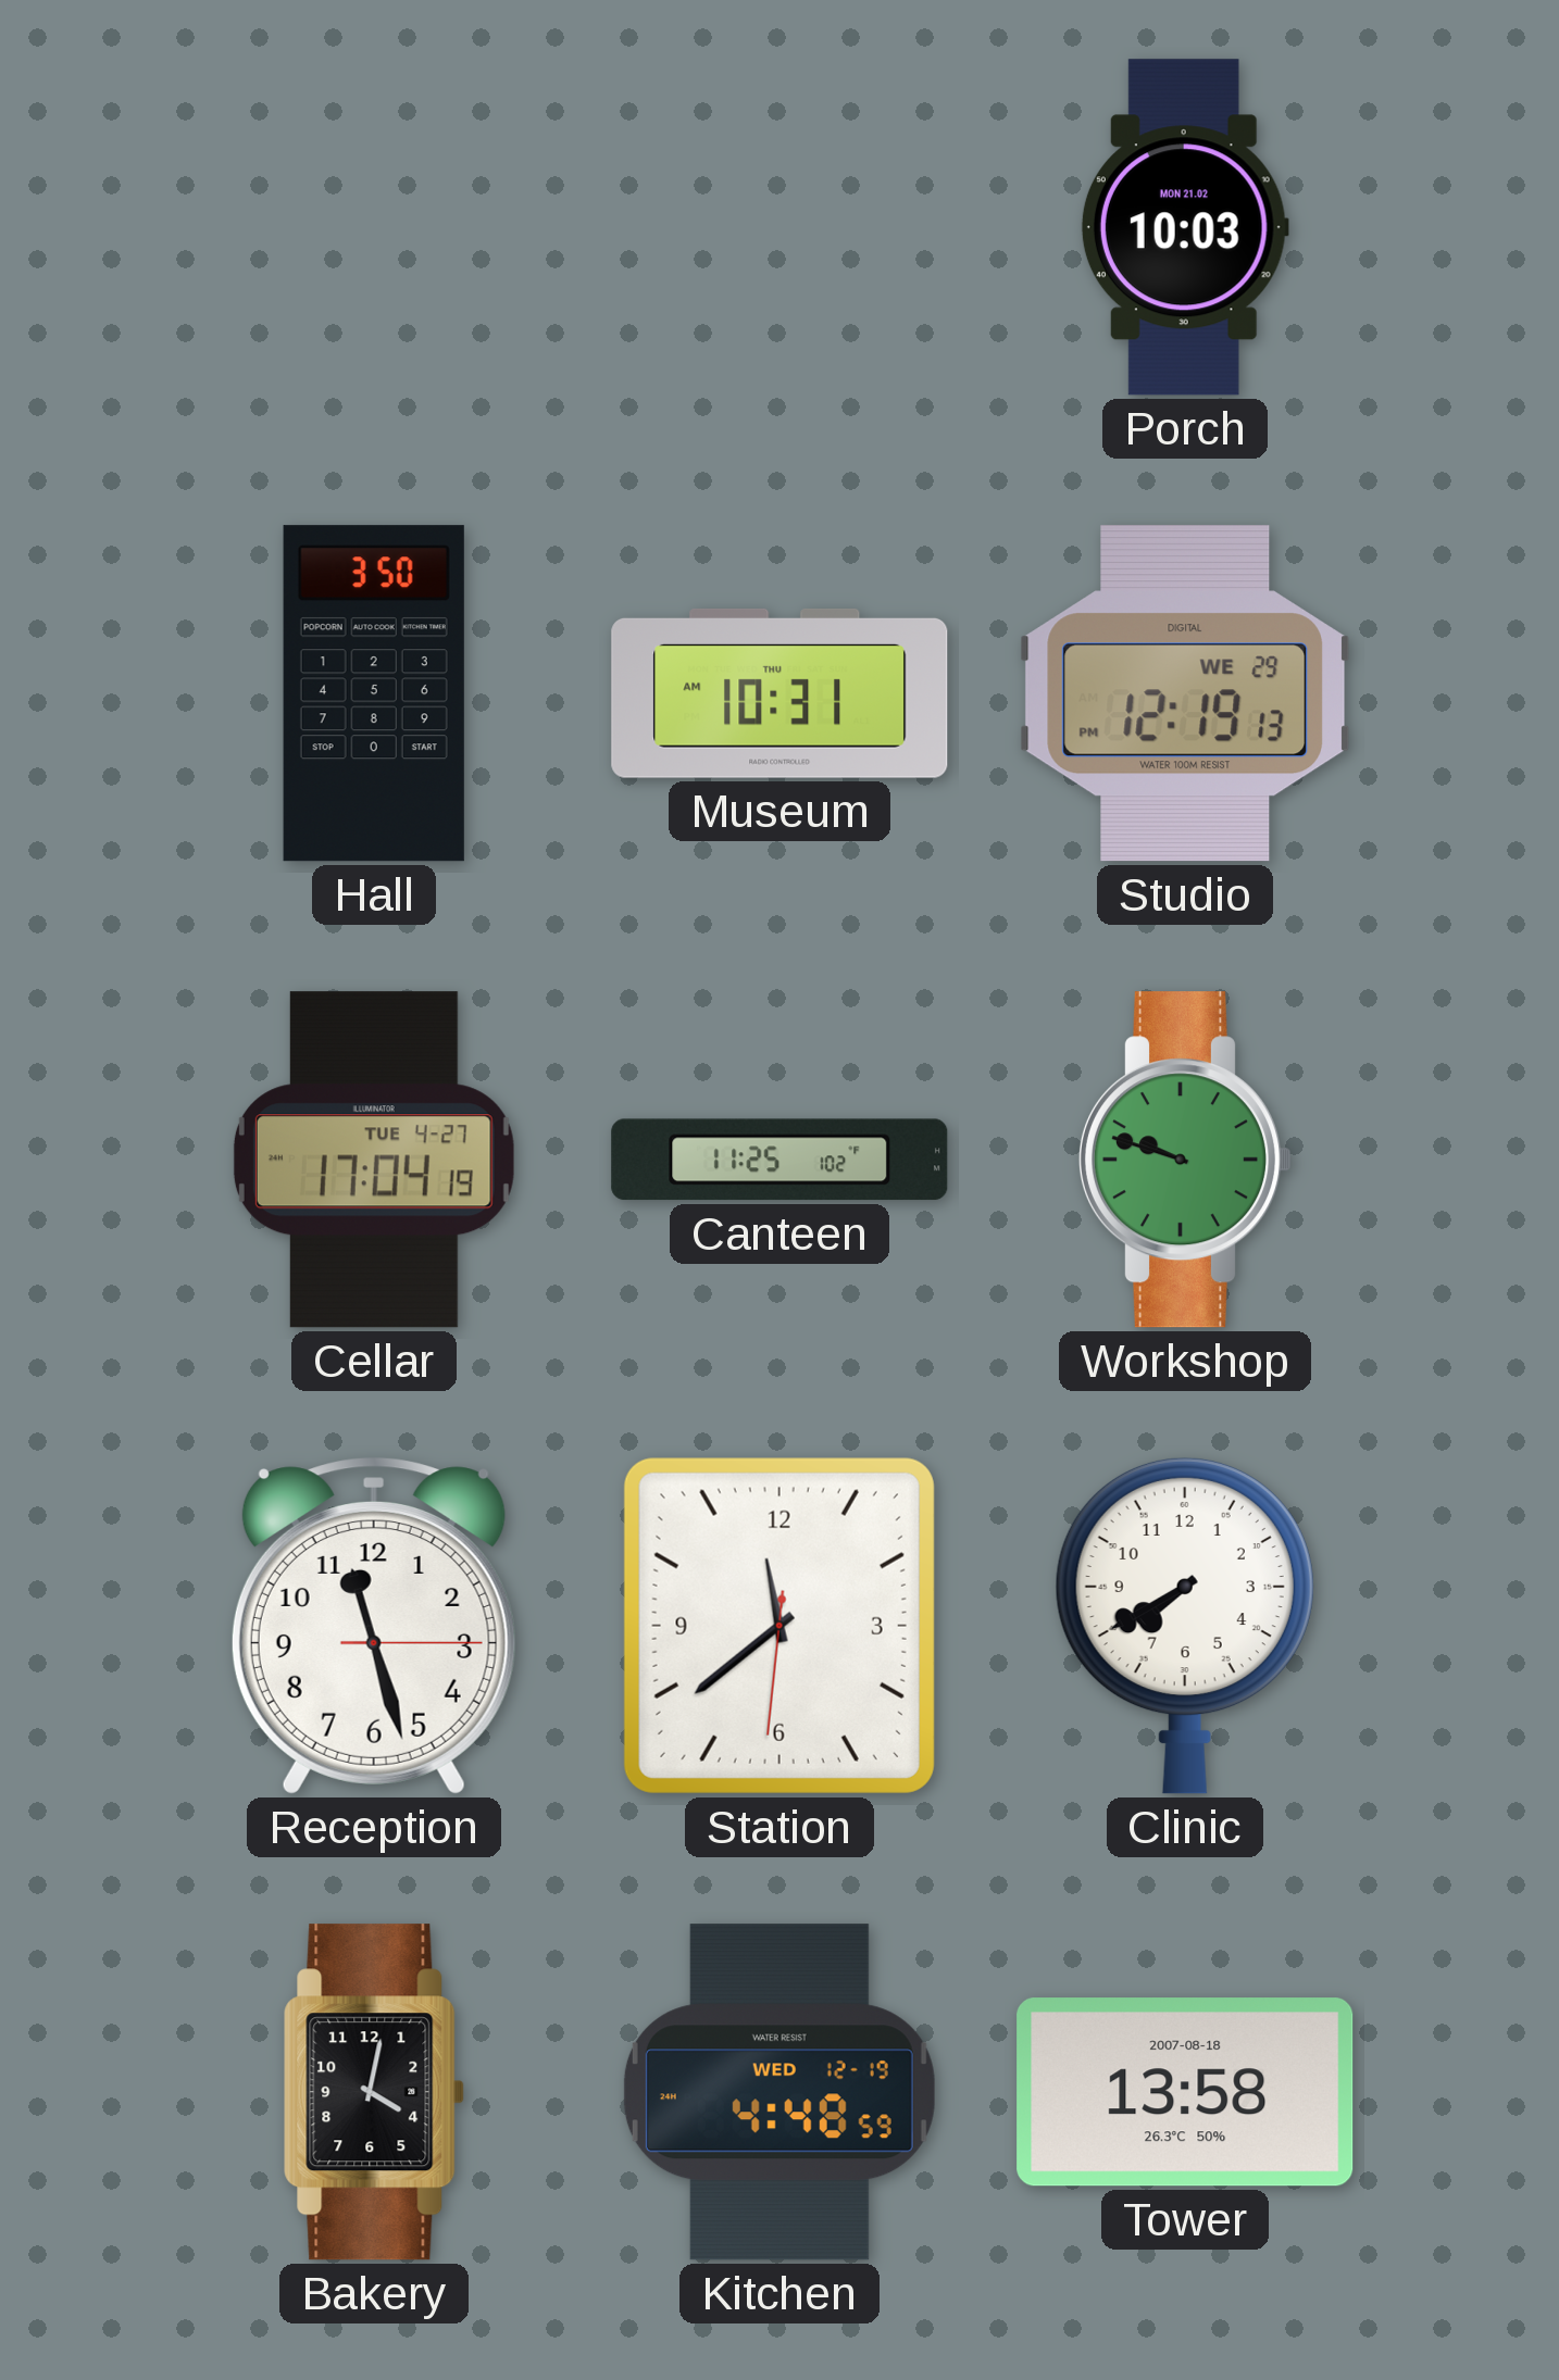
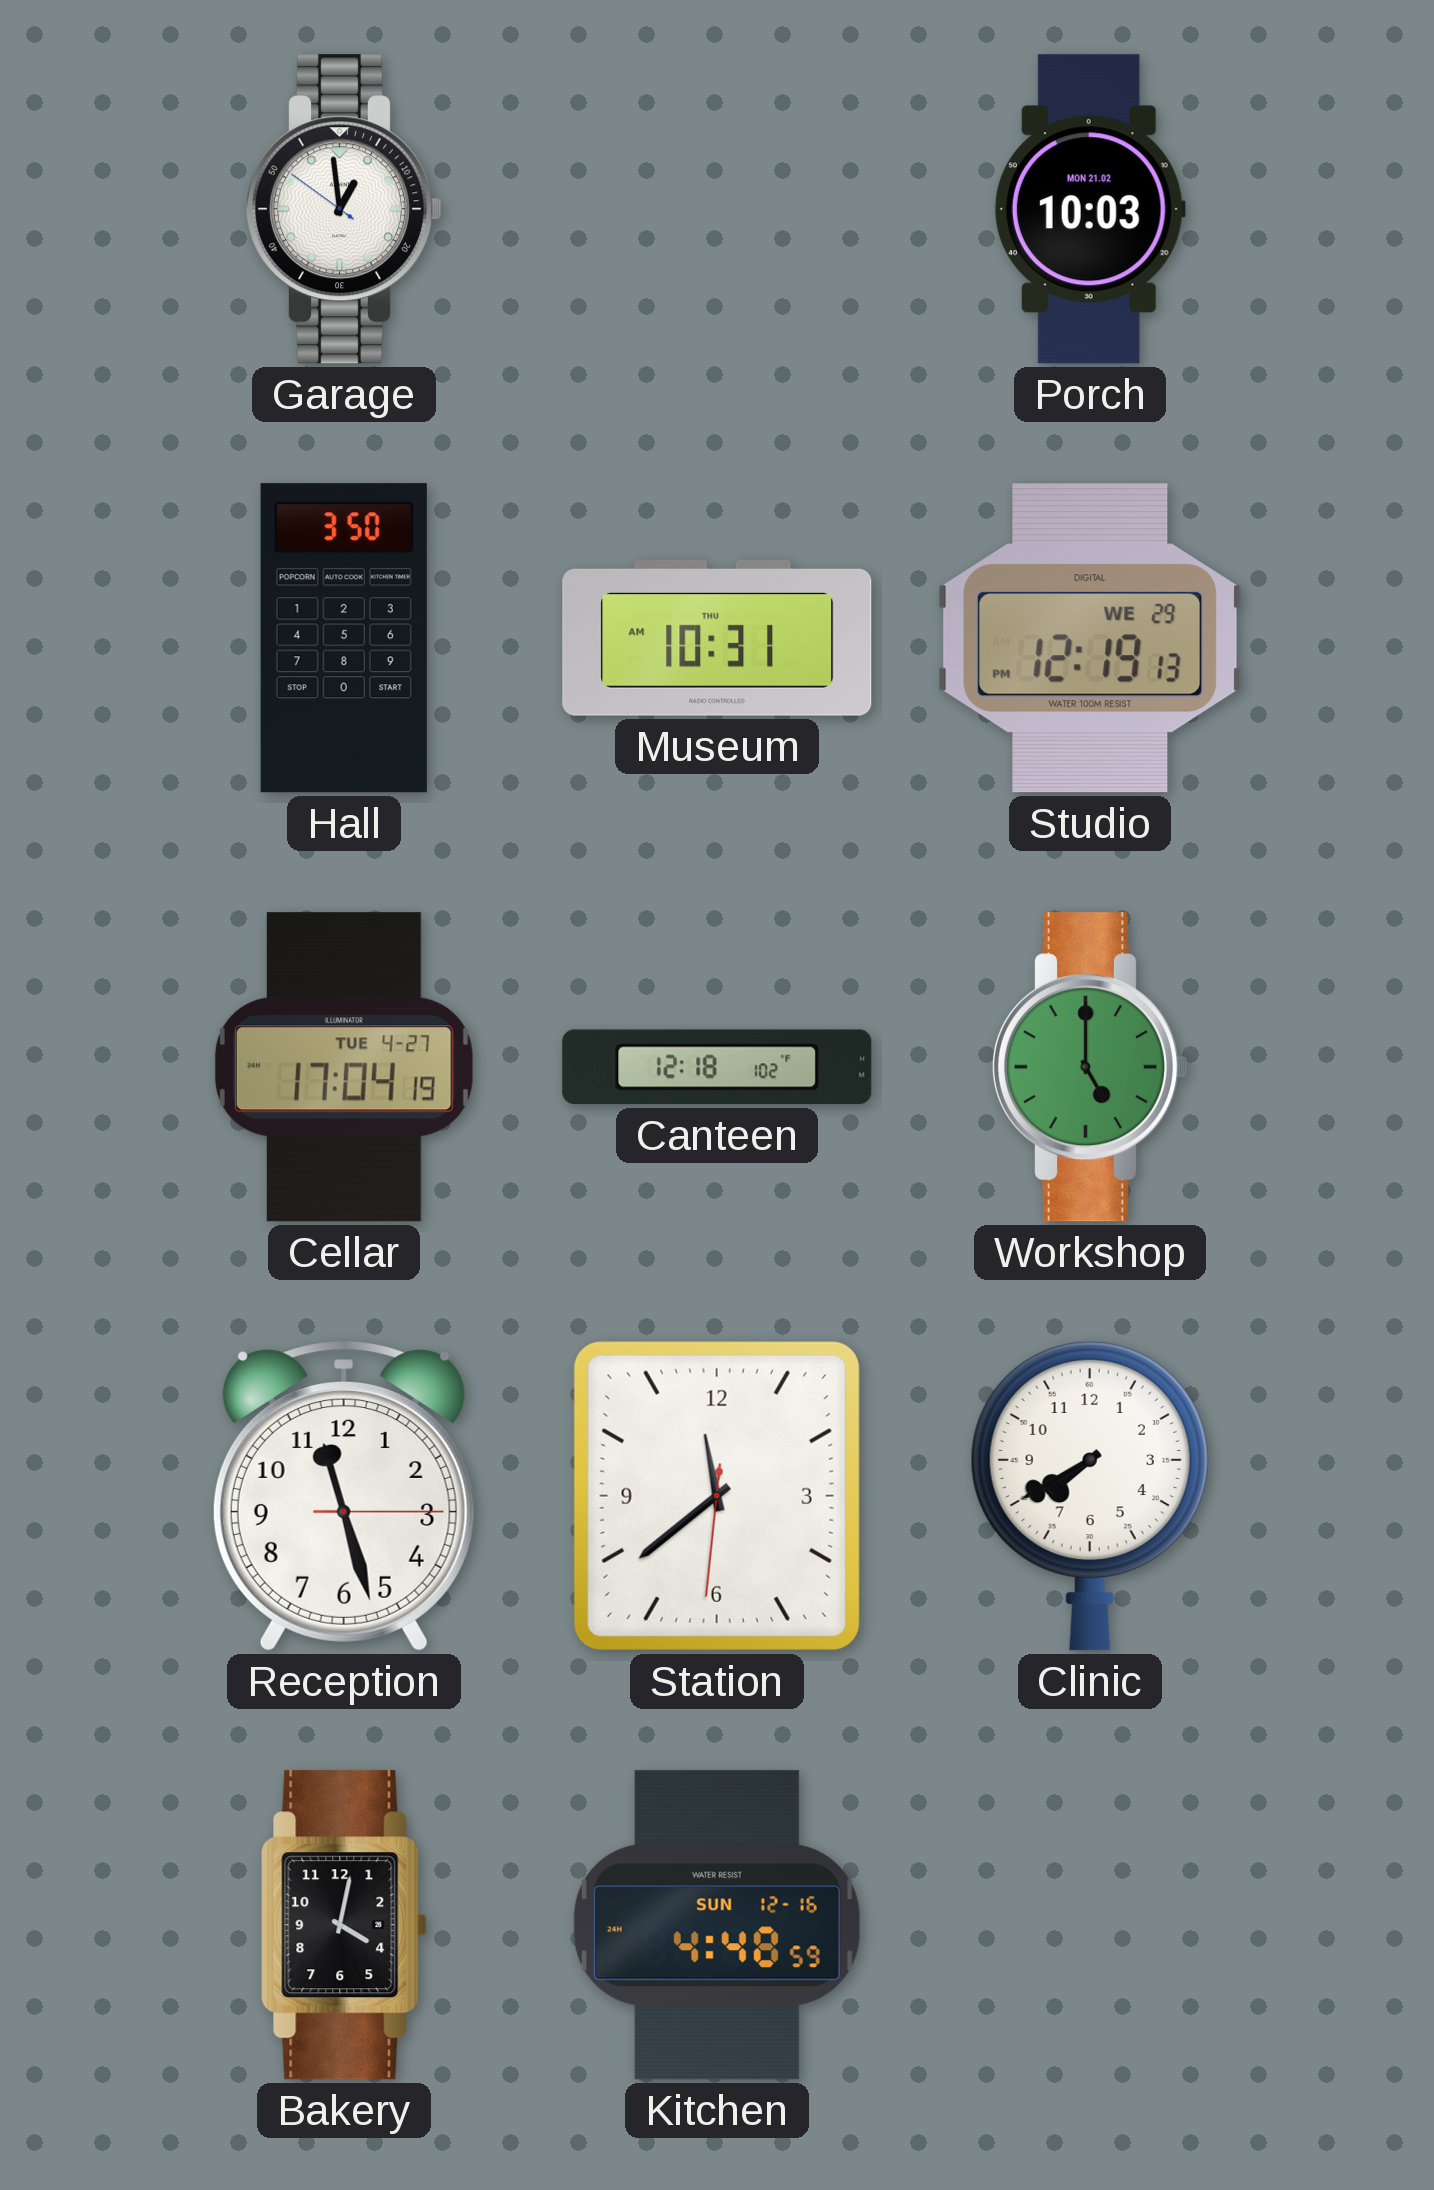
Garage: none -> 12:58 (343, 209)
Canteen: 11:25 -> 12:18 (717, 1067)
Workshop: 9:48 -> 5:00 (1089, 1067)
Kitchen date: WED 12-19 -> SUN 12-16 (717, 1925)
Tower: 13:58 -> none (1185, 2092)
